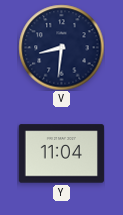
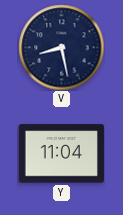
V: 8:31 -> 8:28 (61, 47)
